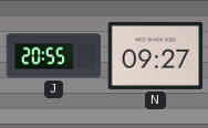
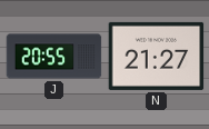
N: 09:27 -> 21:27 (156, 56)
